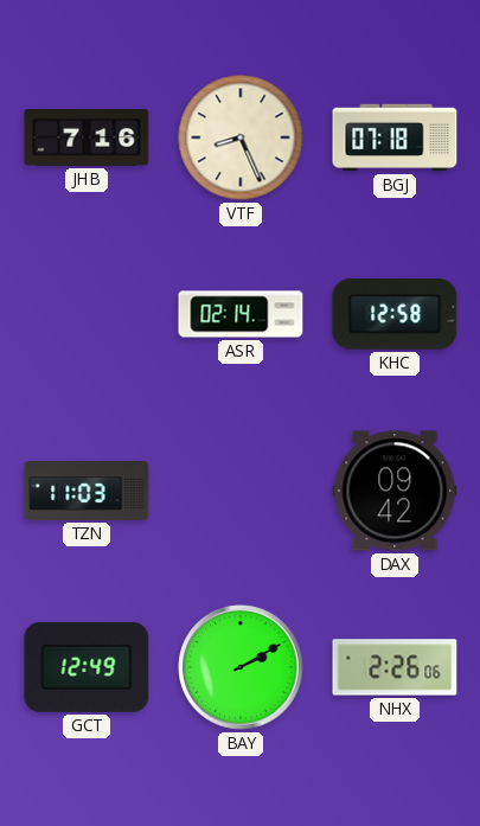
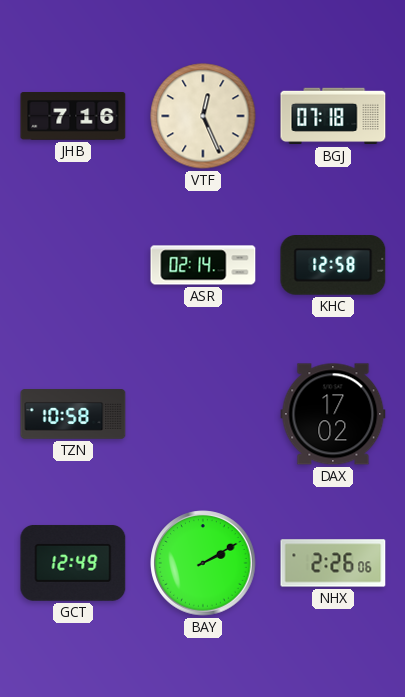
VTF: 8:26 -> 12:26 (203, 116)
TZN: 11:03 -> 10:58 (73, 414)
DAX: 09:42 -> 17:02 (333, 414)
